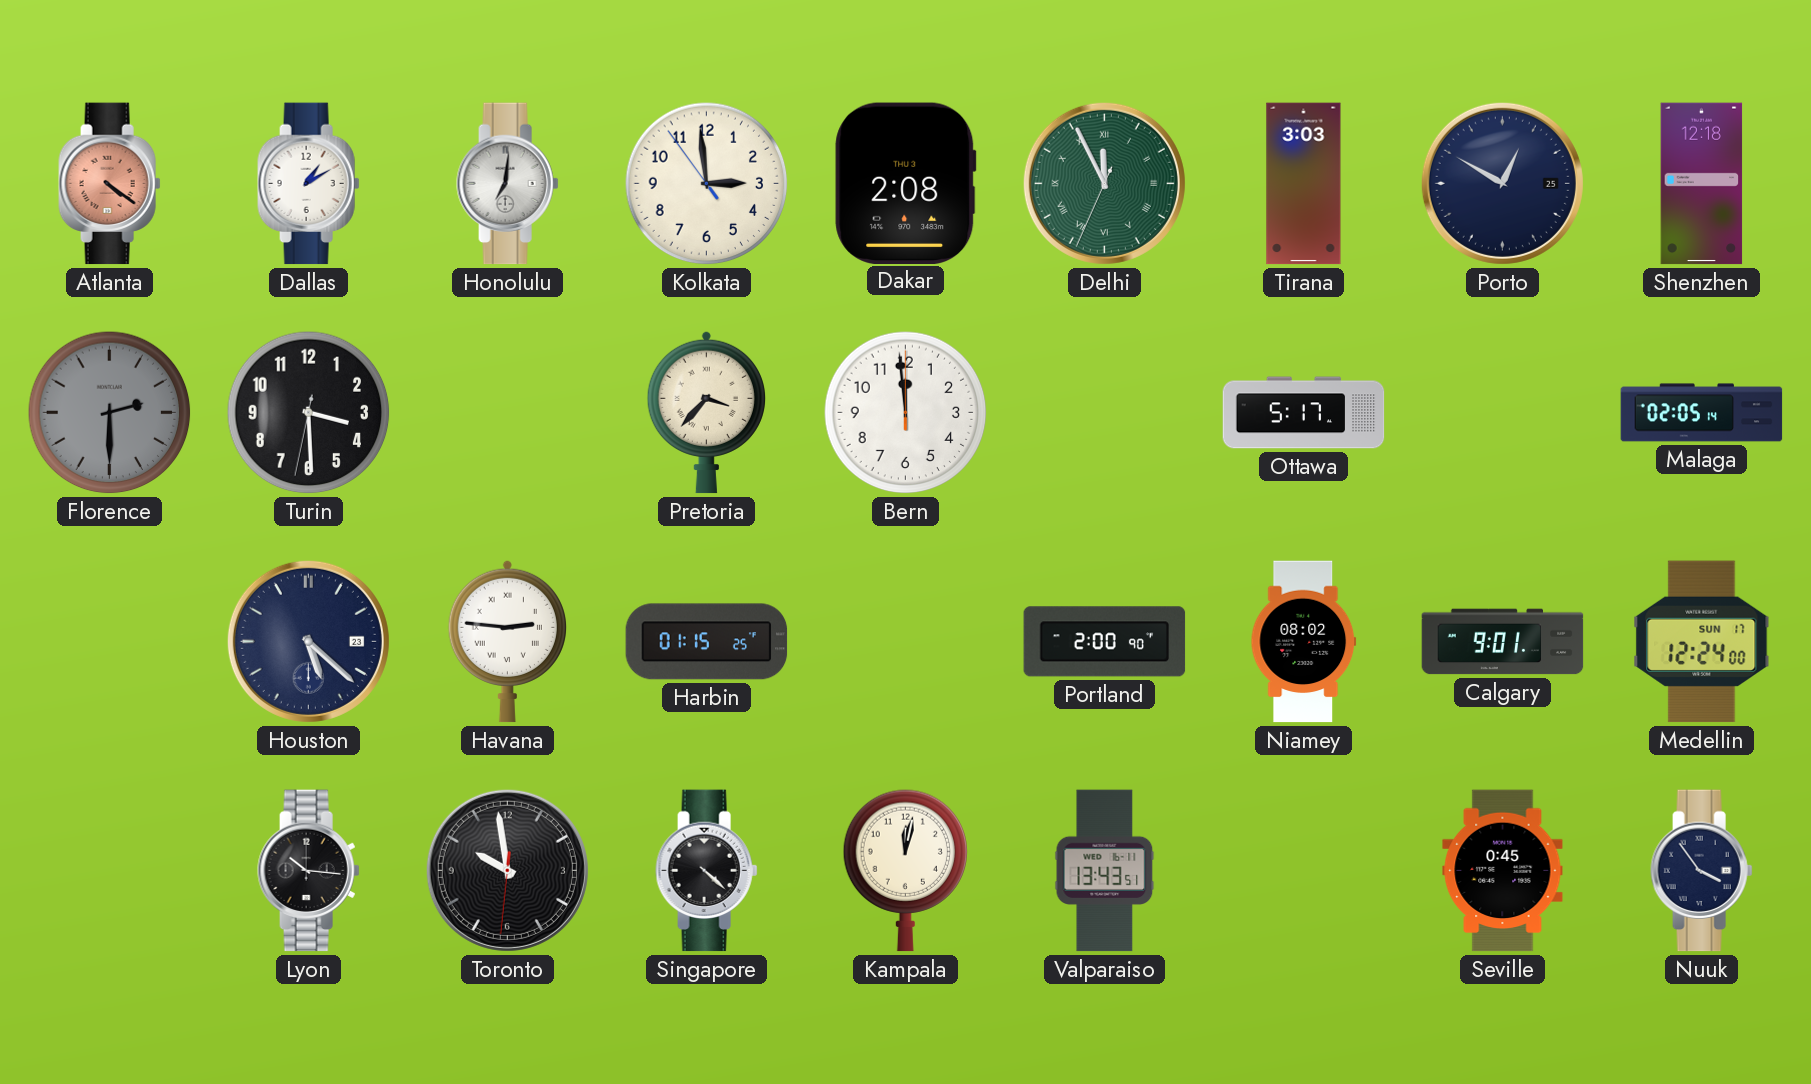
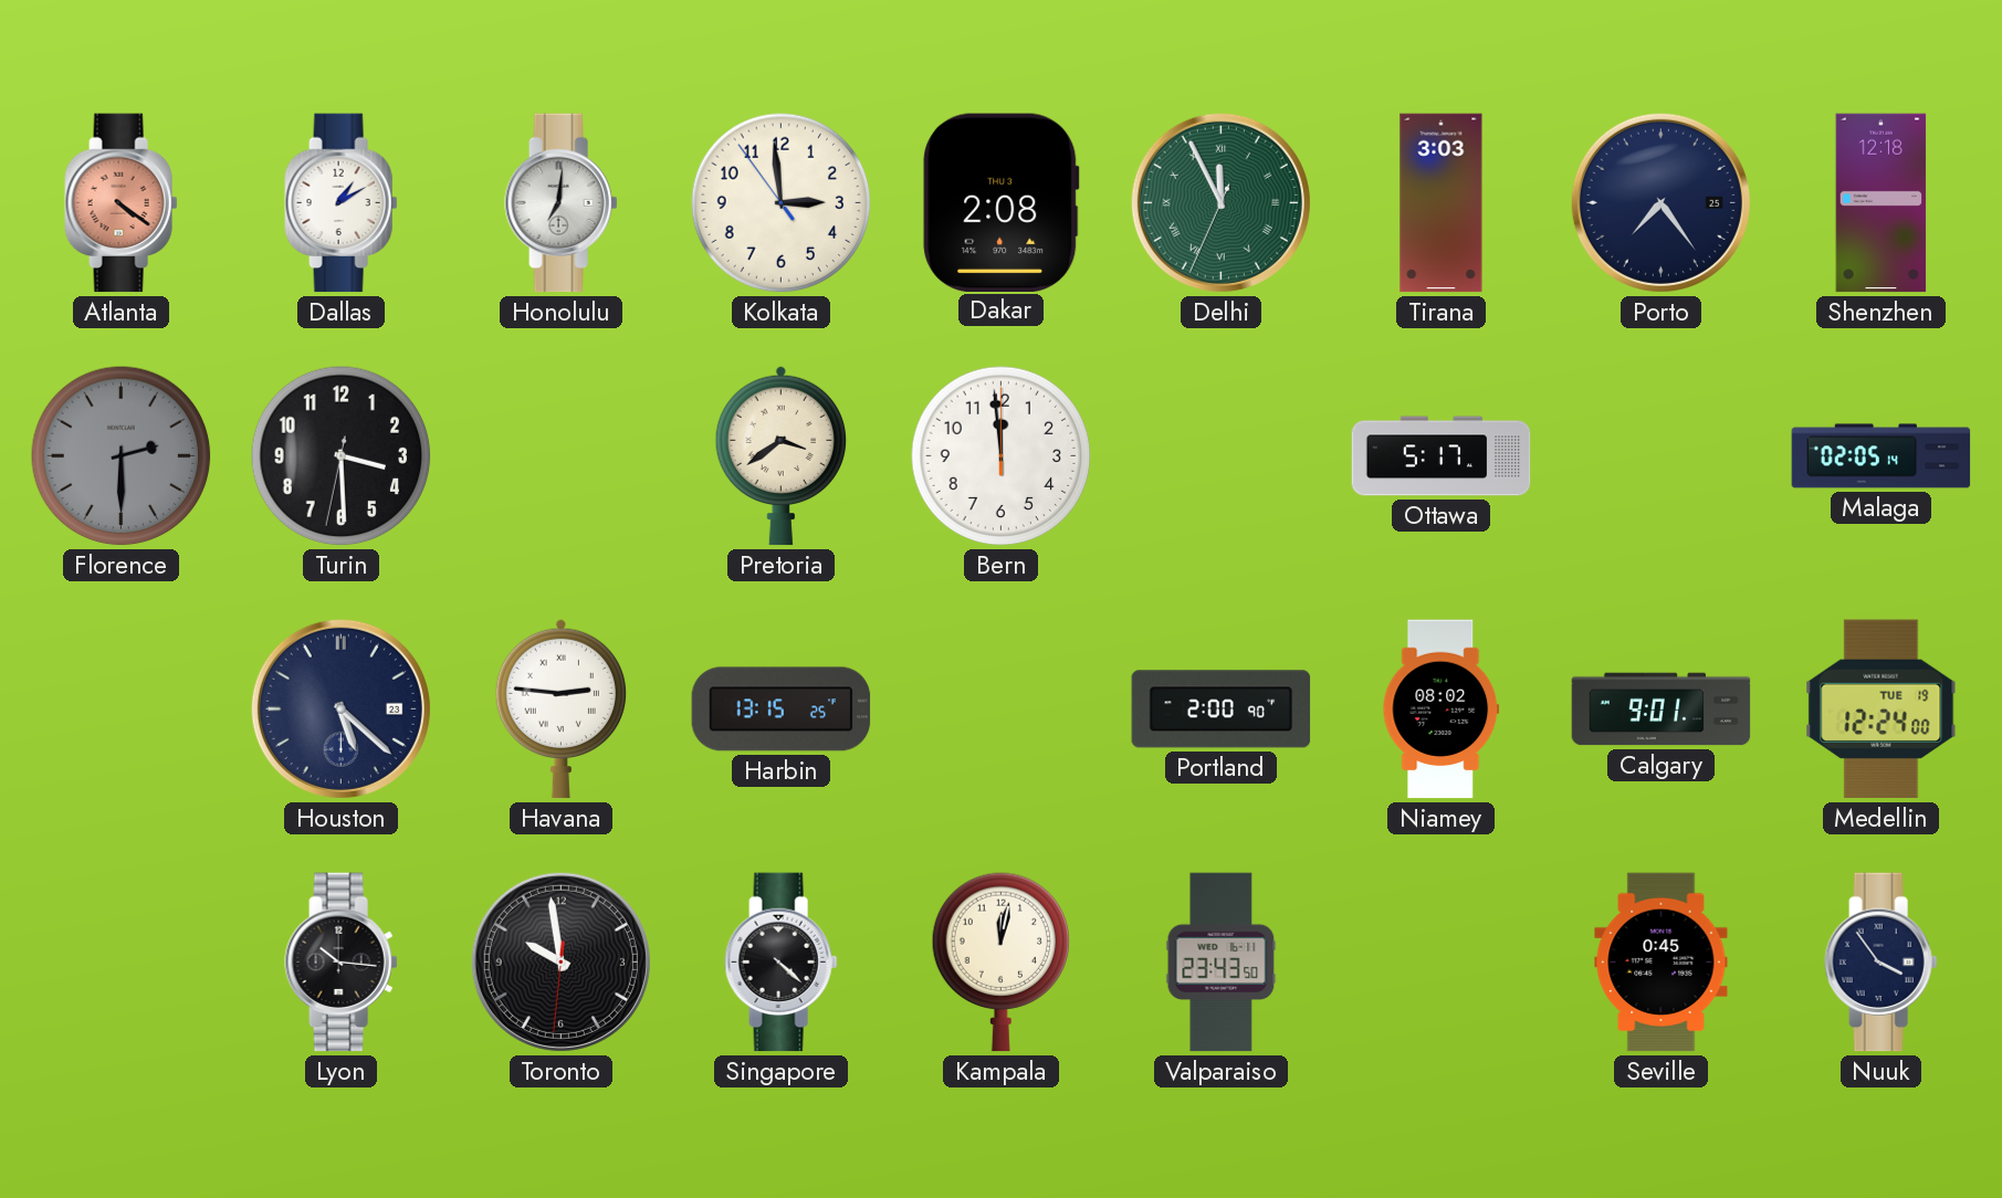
Porto: 12:50 -> 7:24 (1660, 202)
Pretoria: 3:37 -> 3:39 (780, 455)
Harbin: 01:15 -> 13:15 (782, 710)
Medellin date: SUN 17 -> TUE 19 (1882, 710)
Valparaiso: 13:43 -> 23:43 (1222, 963)
